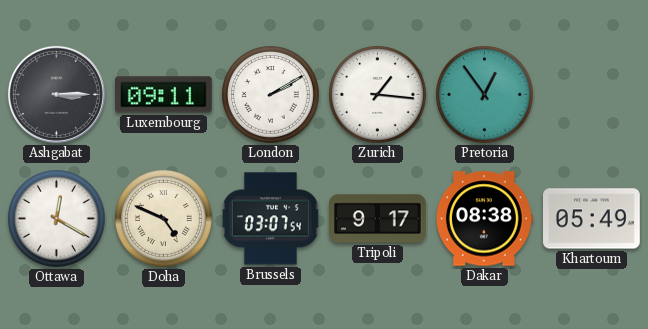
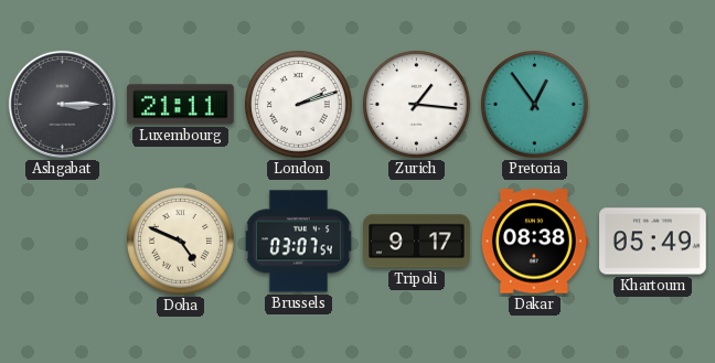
Luxembourg: 09:11 -> 21:11 (181, 105)
London: 2:10 -> 2:12 (299, 105)
Ottawa: 12:20 -> none (57, 219)
